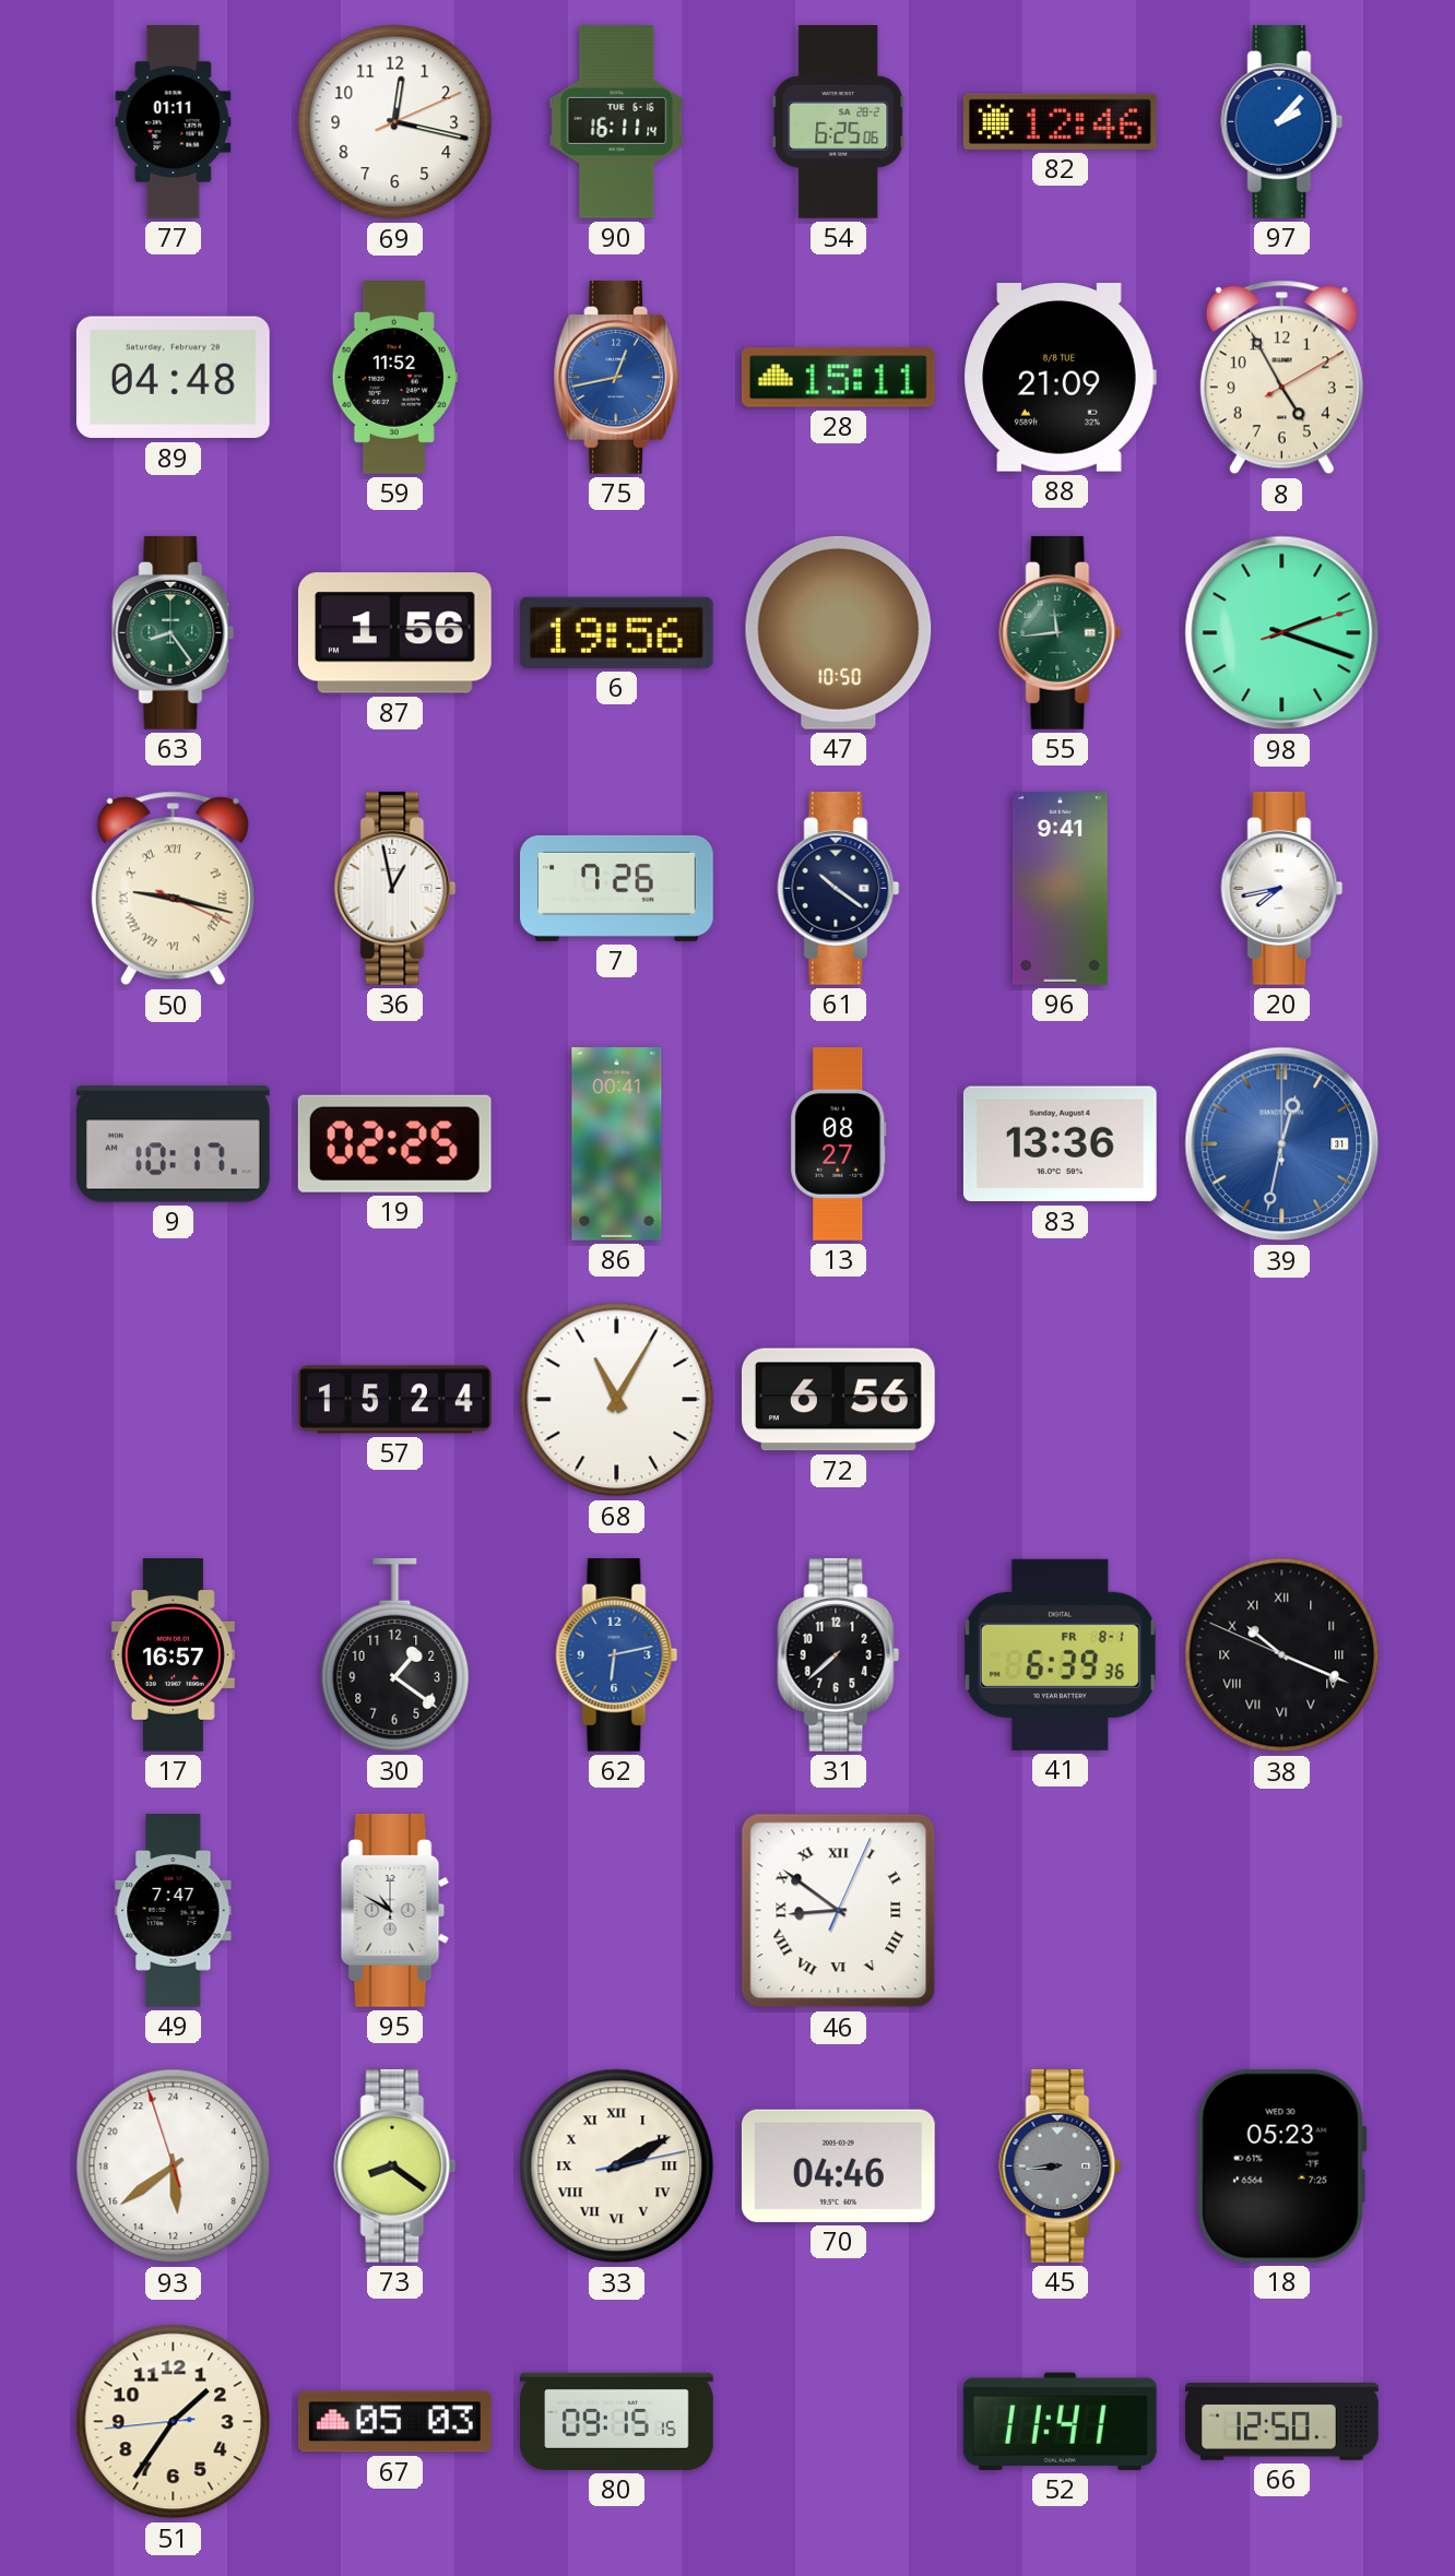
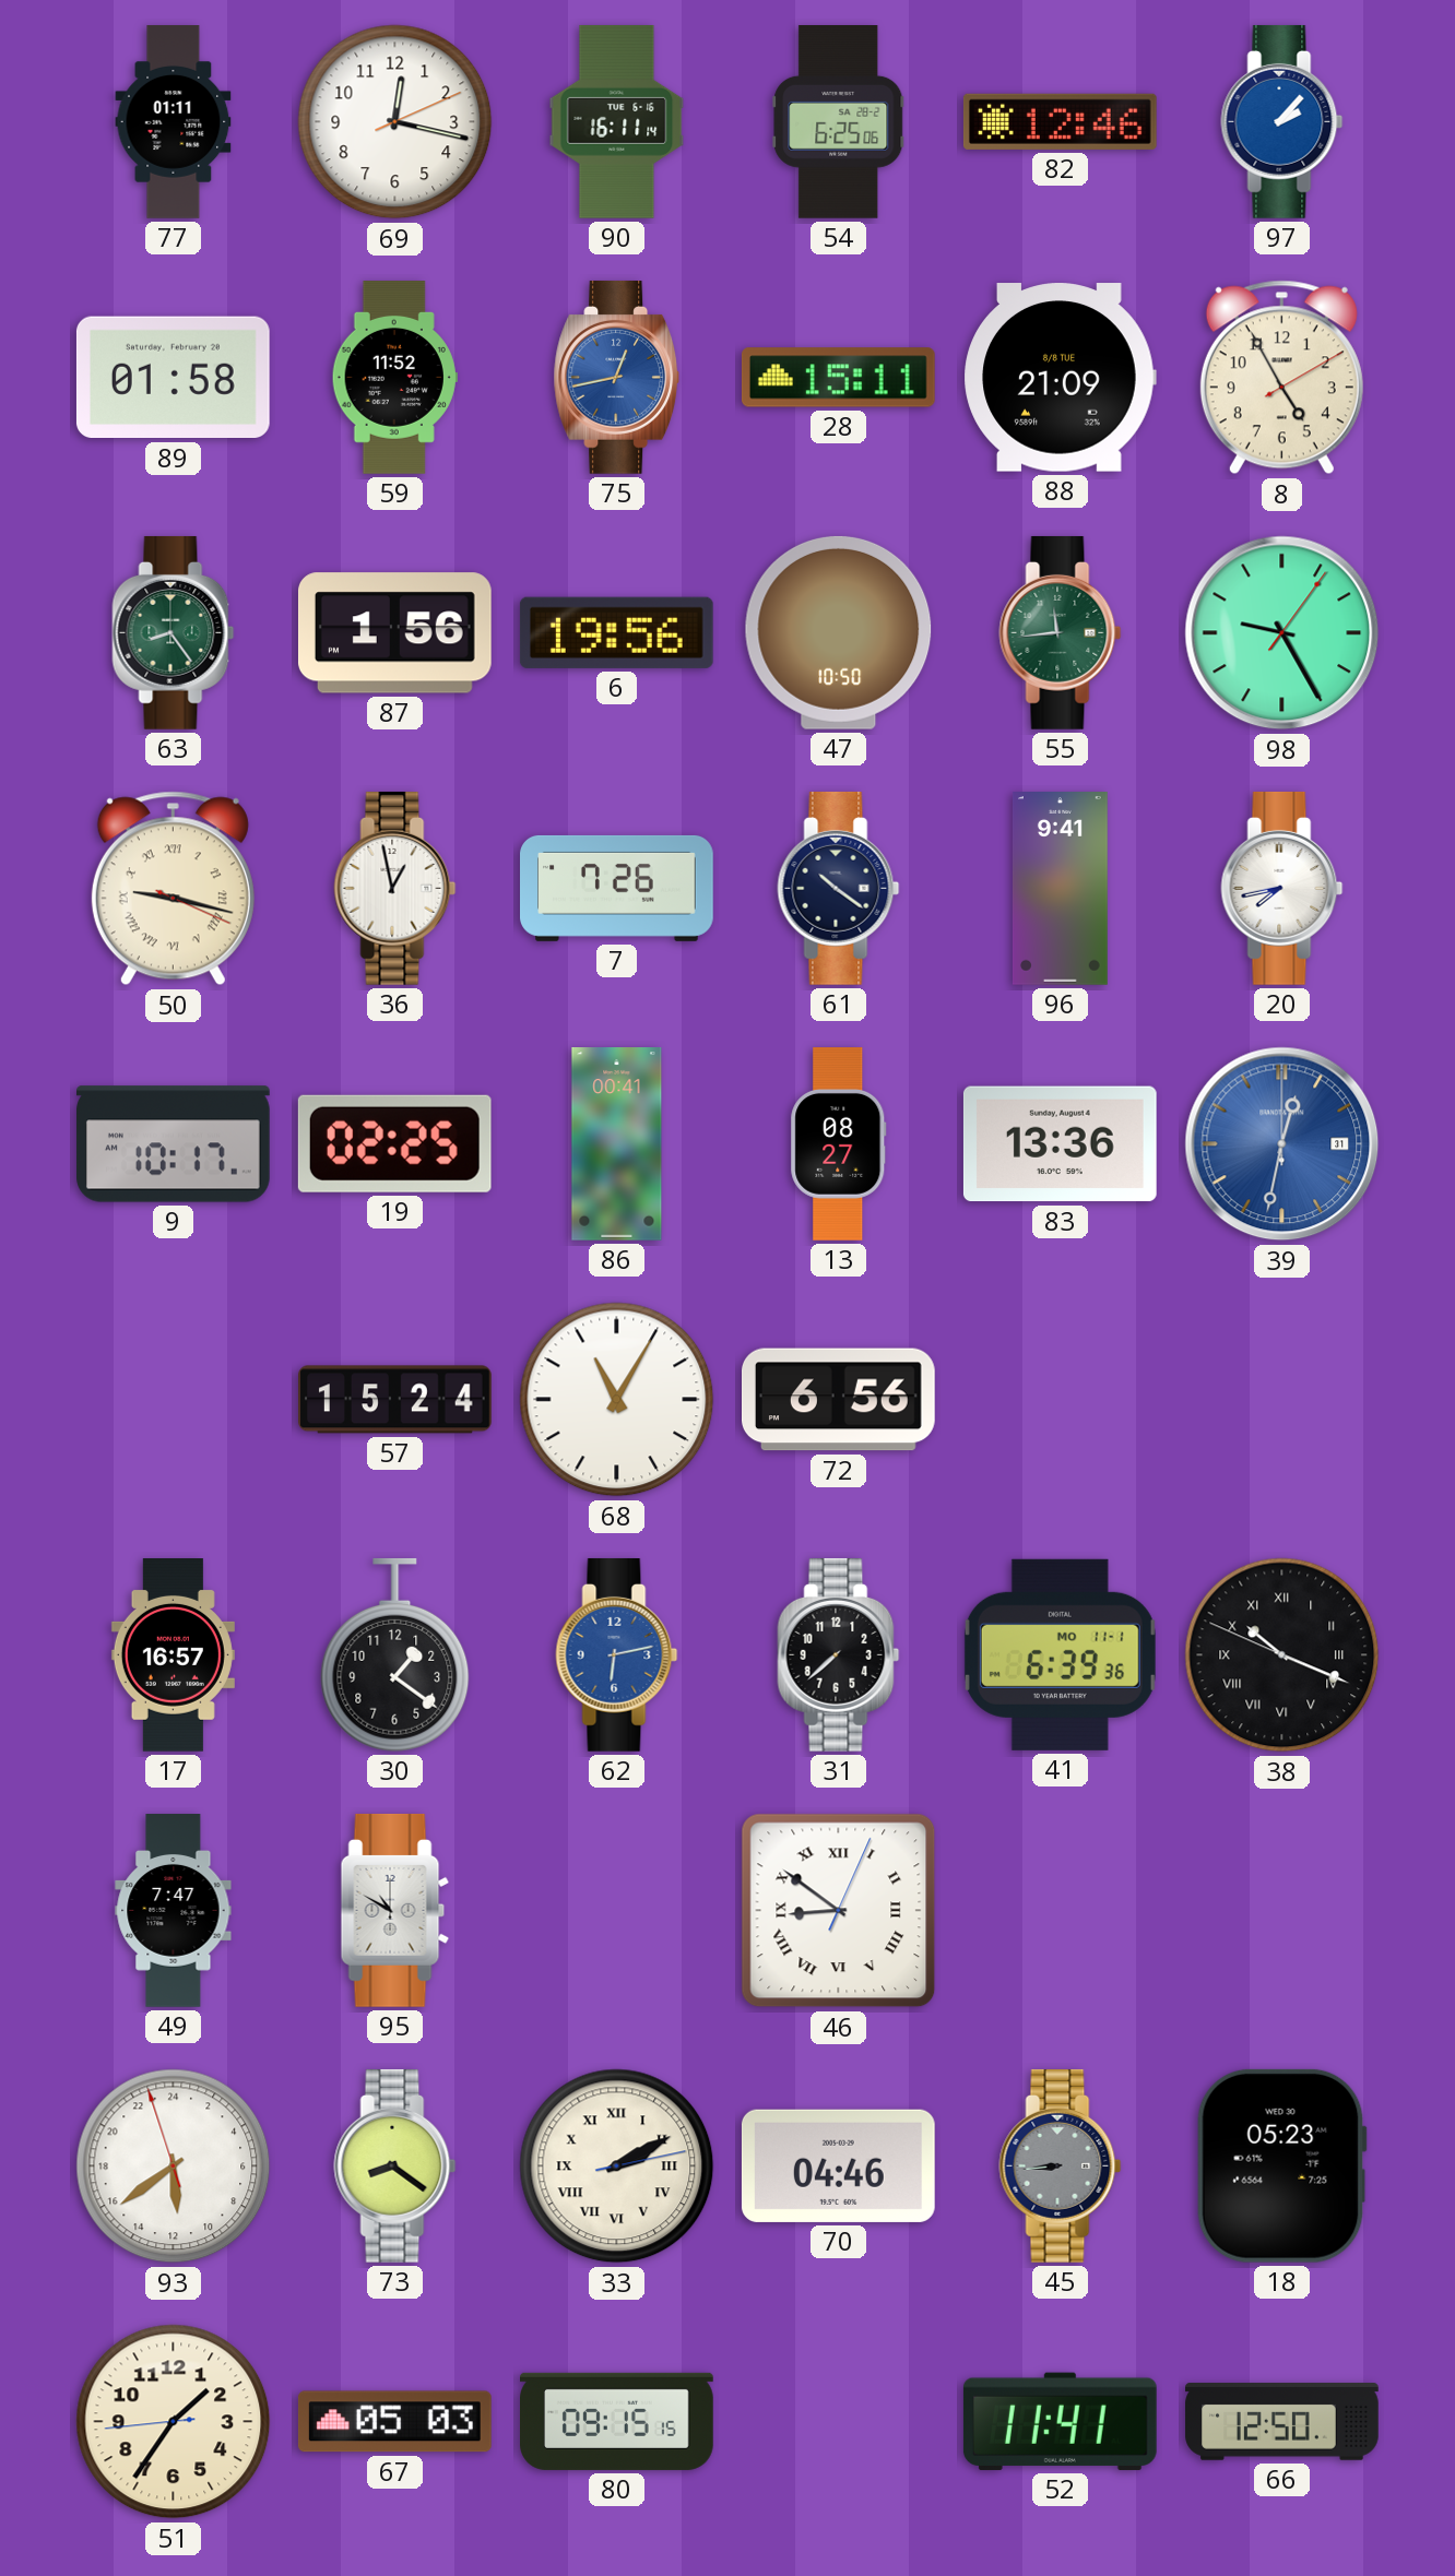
89: 04:48 -> 01:58 (173, 378)
98: 2:18 -> 9:25 (1282, 633)
41 date: FR 8-1 -> MO 11-1 (1060, 1654)
